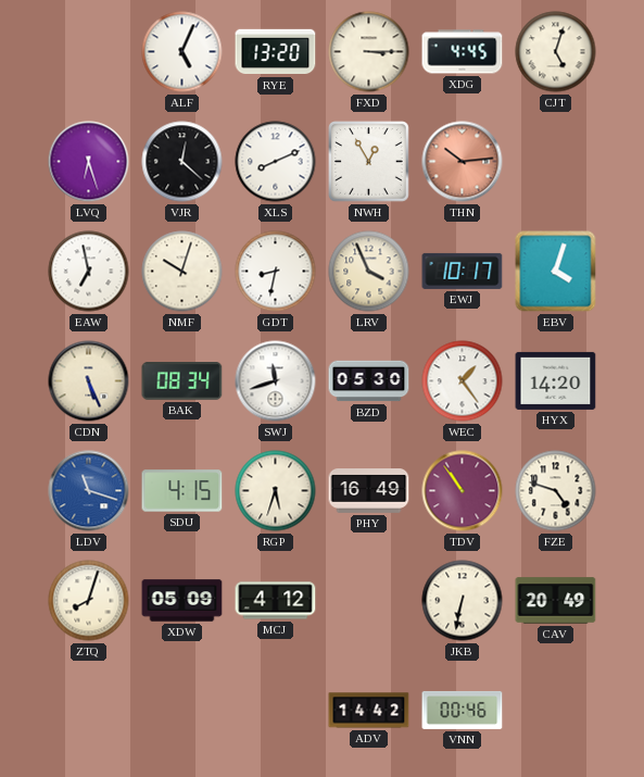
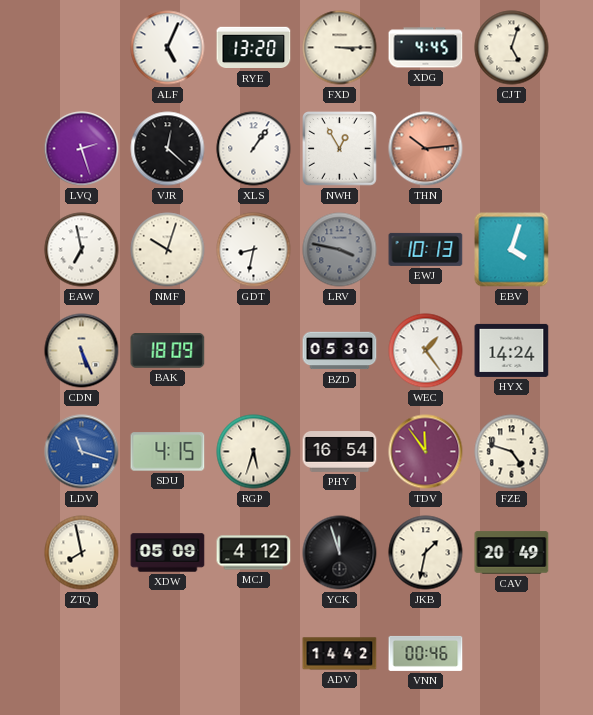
LVQ: 6:27 -> 2:27 (82, 149)
XLS: 8:11 -> 1:06 (254, 149)
LRV: 3:56 -> 3:47 (340, 250)
LRV dial: cream -> grey (340, 250)
EWJ: 10:17 -> 10:13 (426, 249)
BAK: 08:34 -> 18:09 (168, 351)
SWJ: 11:42 -> none (276, 381)
HYX: 14:20 -> 14:24 (512, 350)
PHY: 16:49 -> 16:54 (340, 452)
TDV: 10:54 -> 11:54 (426, 452)
ZTQ: 8:03 -> 7:58 (82, 553)
YCK: none -> 11:57 (340, 553)
JKB: 6:32 -> 1:32 (426, 553)
